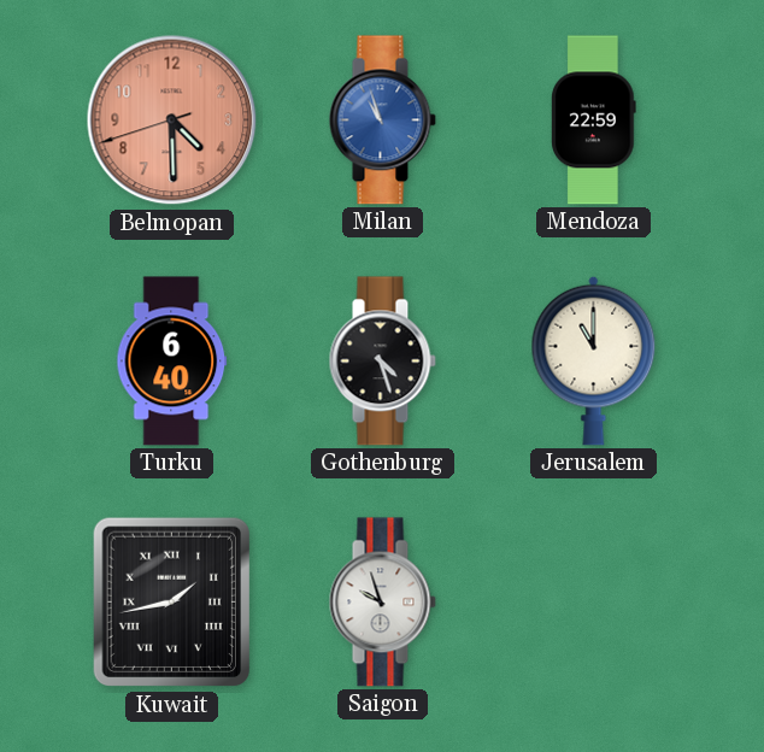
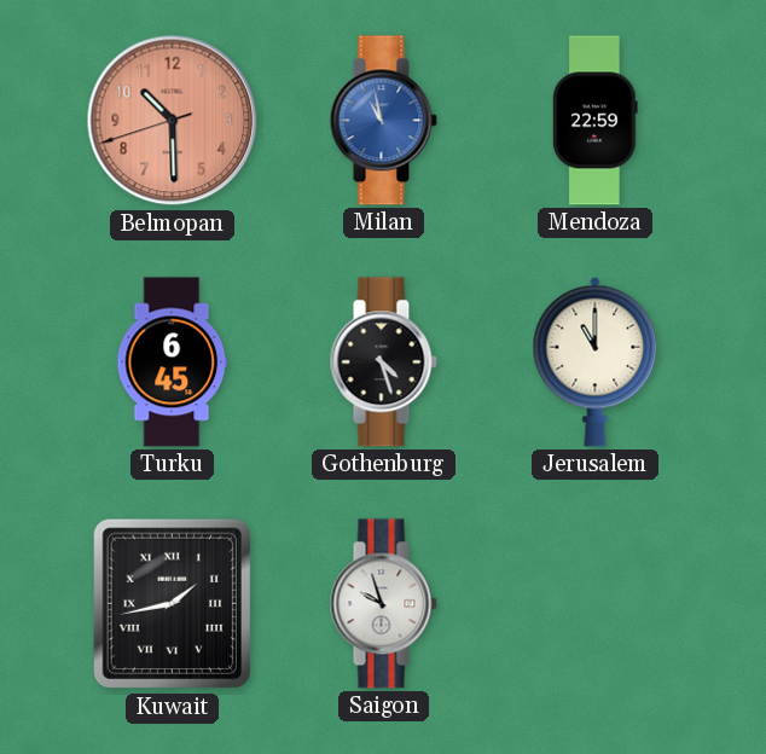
Belmopan: 4:29 -> 10:29 (173, 121)
Milan: 10:57 -> 10:58 (383, 121)
Turku: 6:40 -> 6:45 (173, 362)
